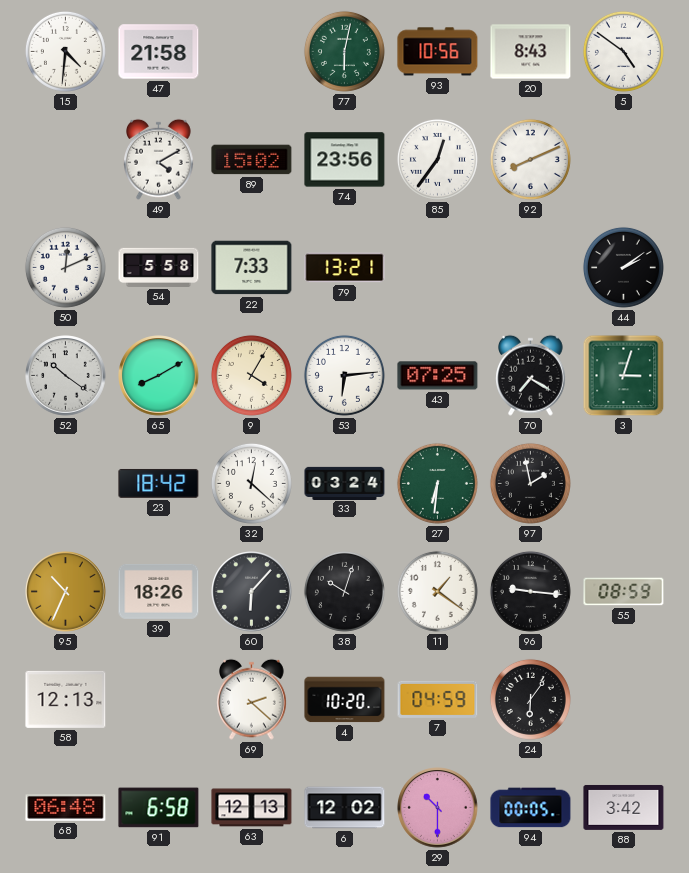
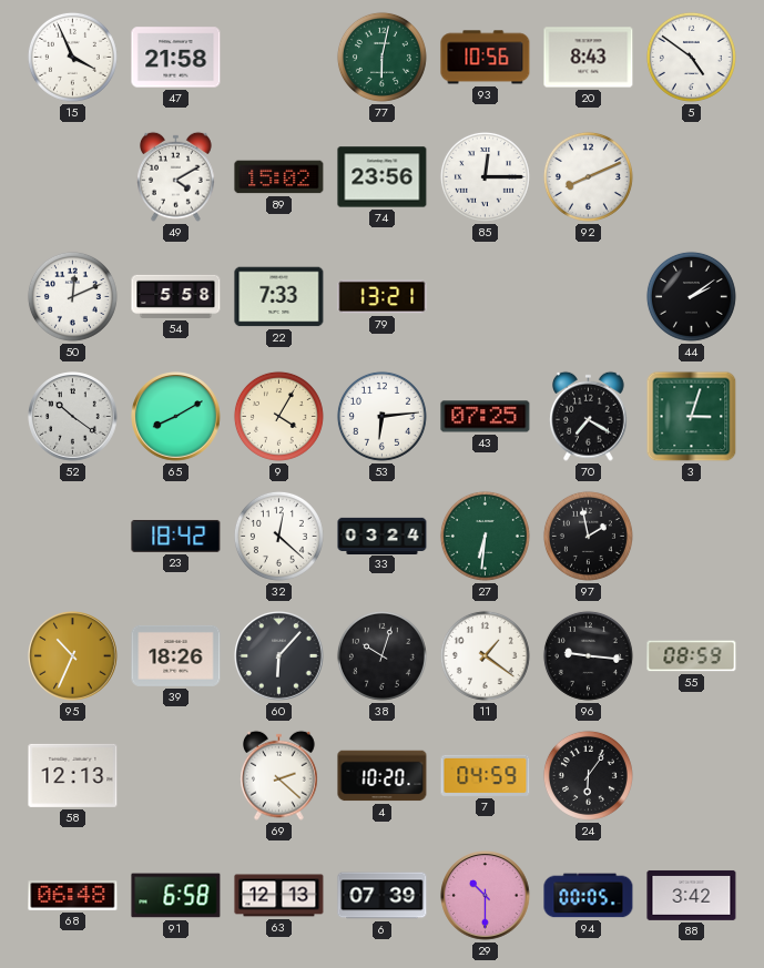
15: 4:31 -> 3:56 (72, 57)
85: 12:36 -> 12:15 (485, 176)
6: 12:02 -> 07:39 (383, 896)
